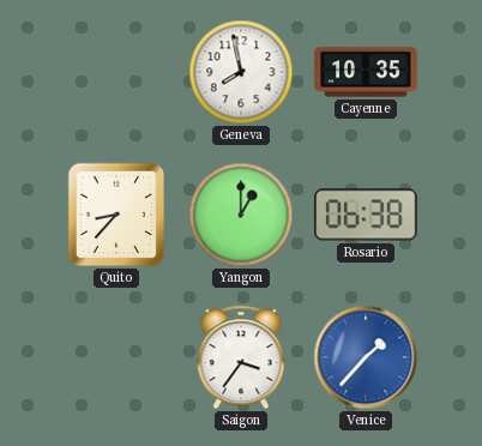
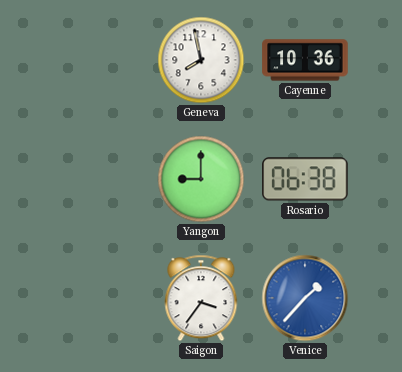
Cayenne: 10:35 -> 10:36 (305, 60)
Quito: 8:37 -> none (116, 215)
Yangon: 1:00 -> 9:00 (201, 179)
